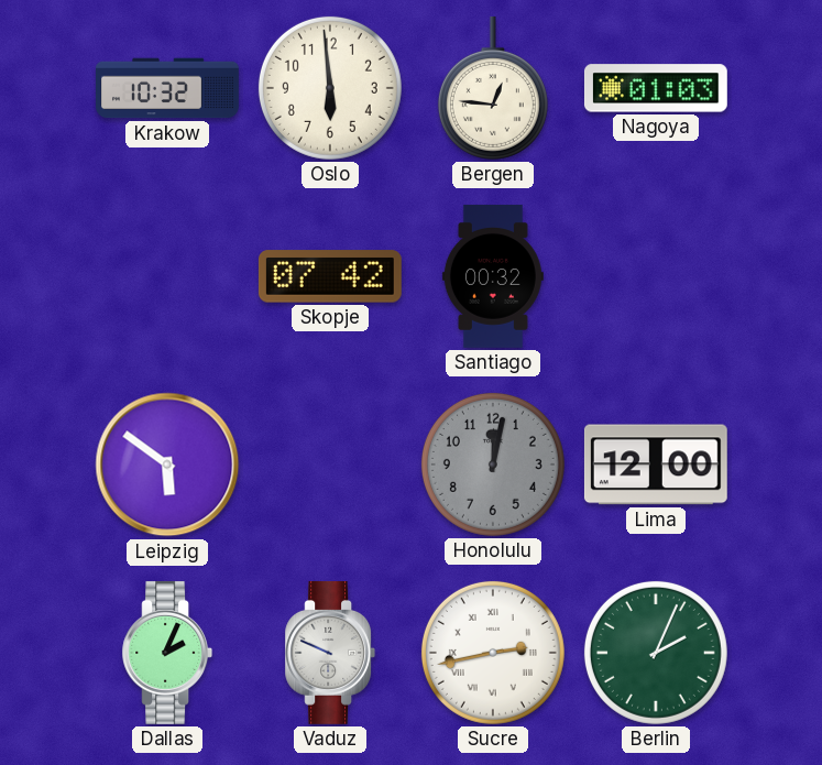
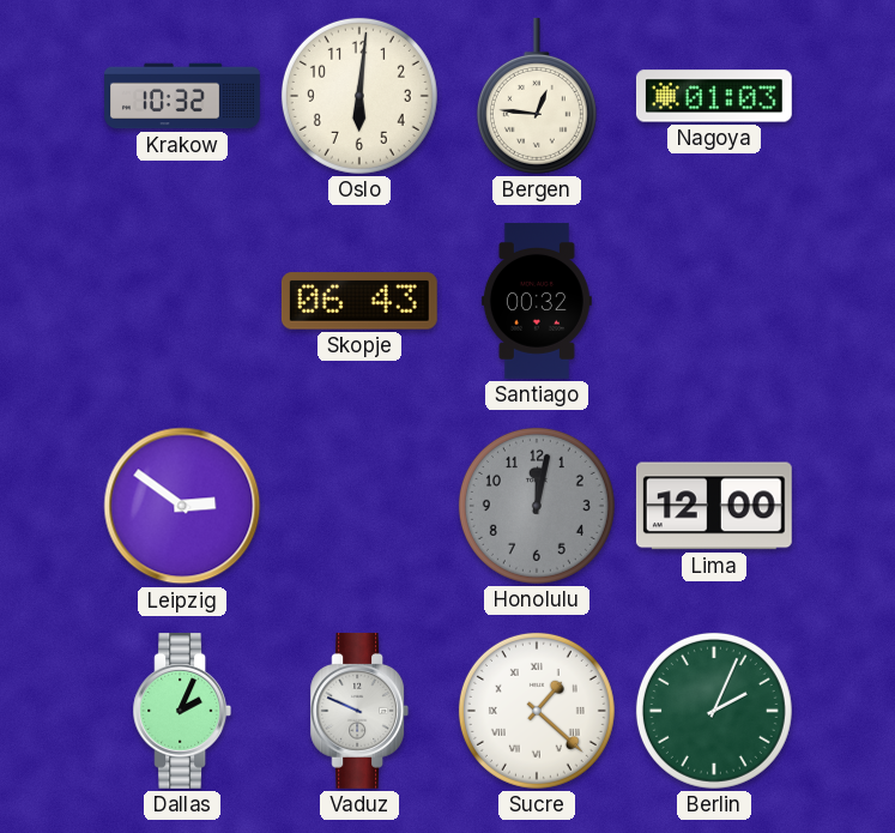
Oslo: 5:59 -> 6:01 (359, 96)
Skopje: 07:42 -> 06:43 (359, 301)
Leipzig: 5:51 -> 2:51 (182, 506)
Sucre: 2:43 -> 1:22 (537, 711)
